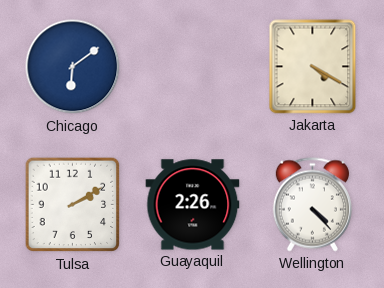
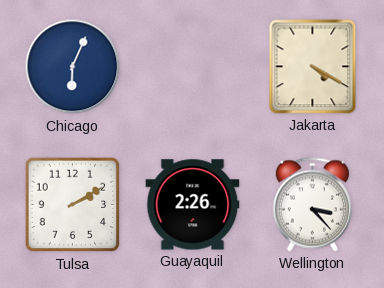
Chicago: 6:09 -> 6:04 (73, 67)
Wellington: 4:23 -> 3:23 (312, 205)
